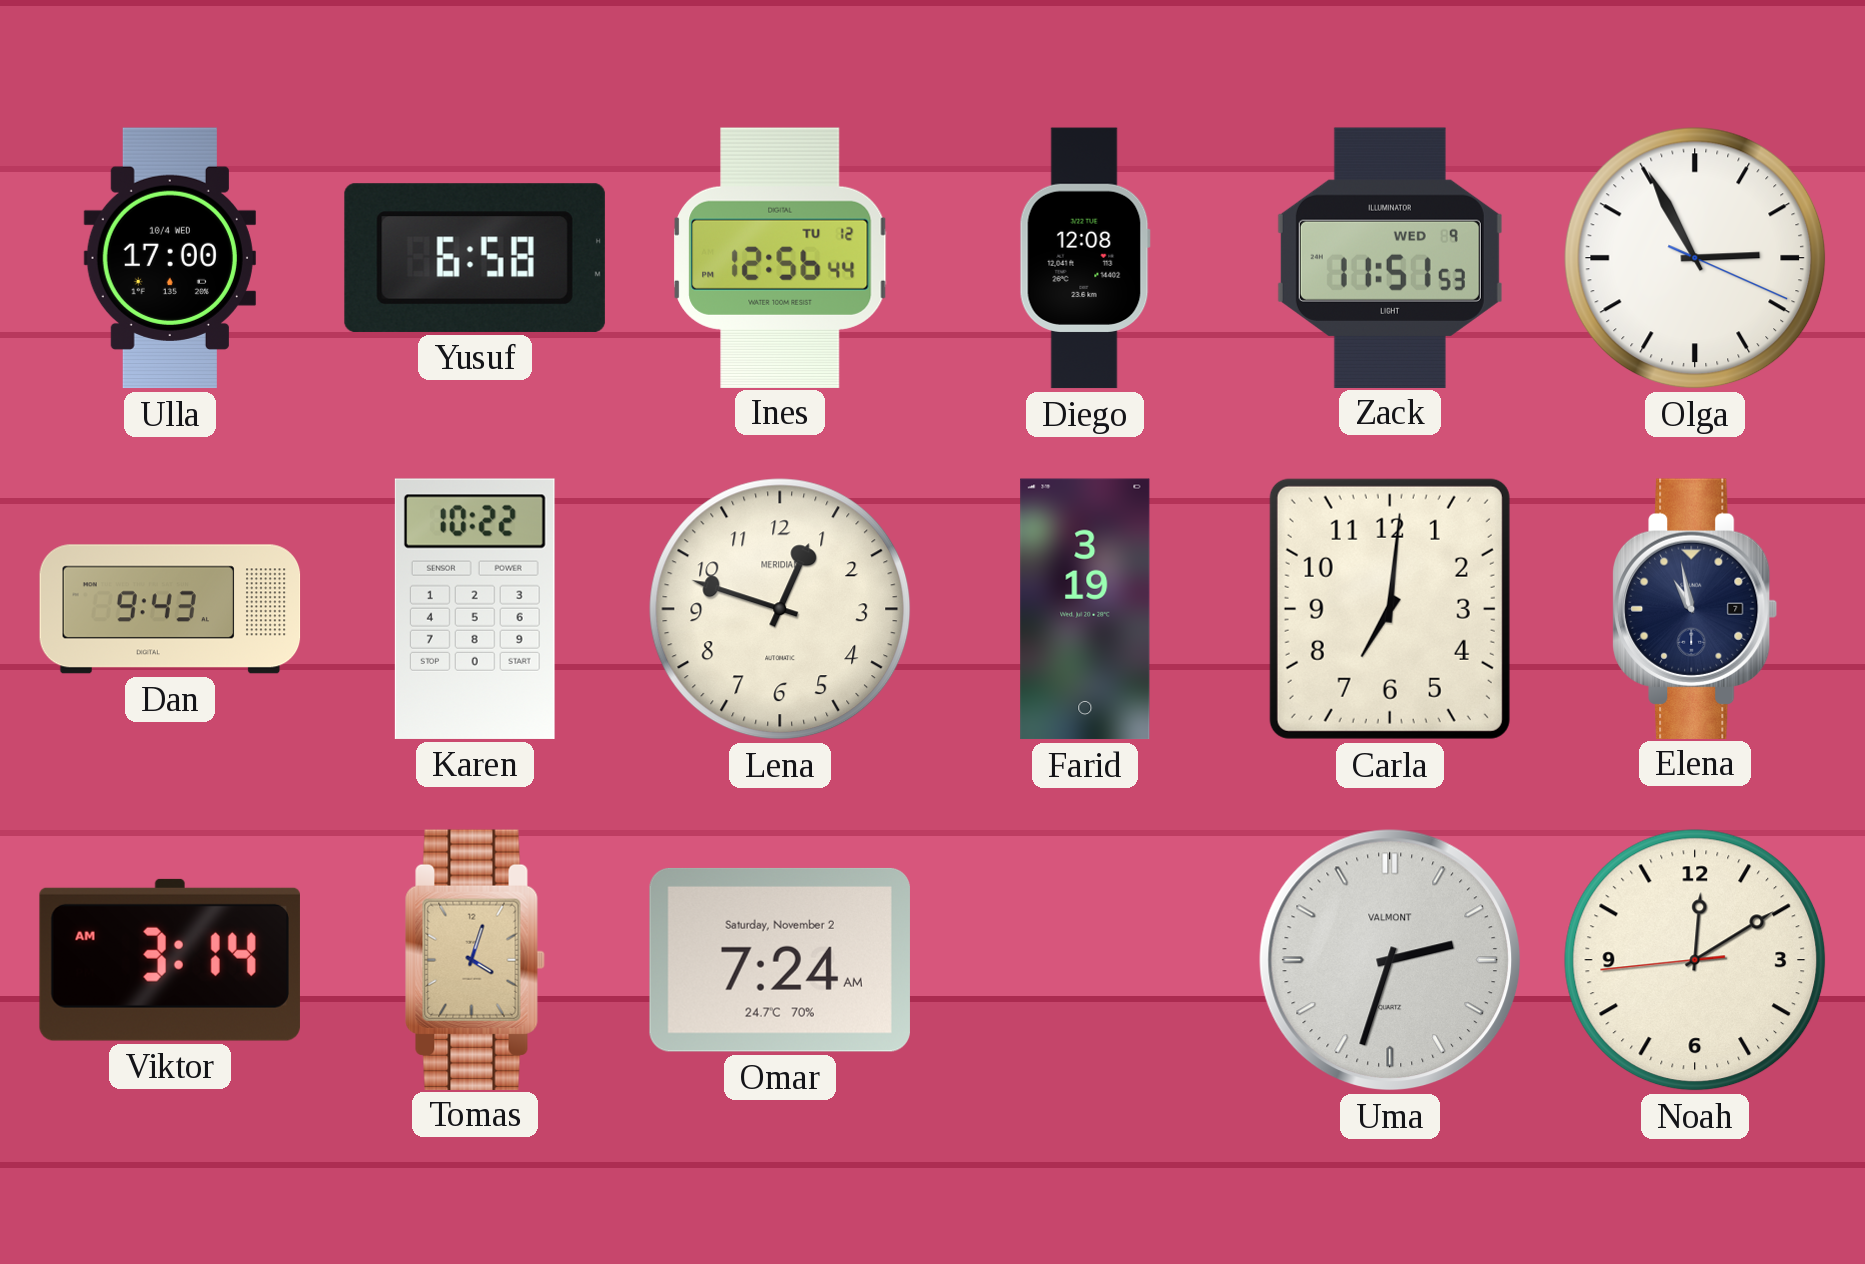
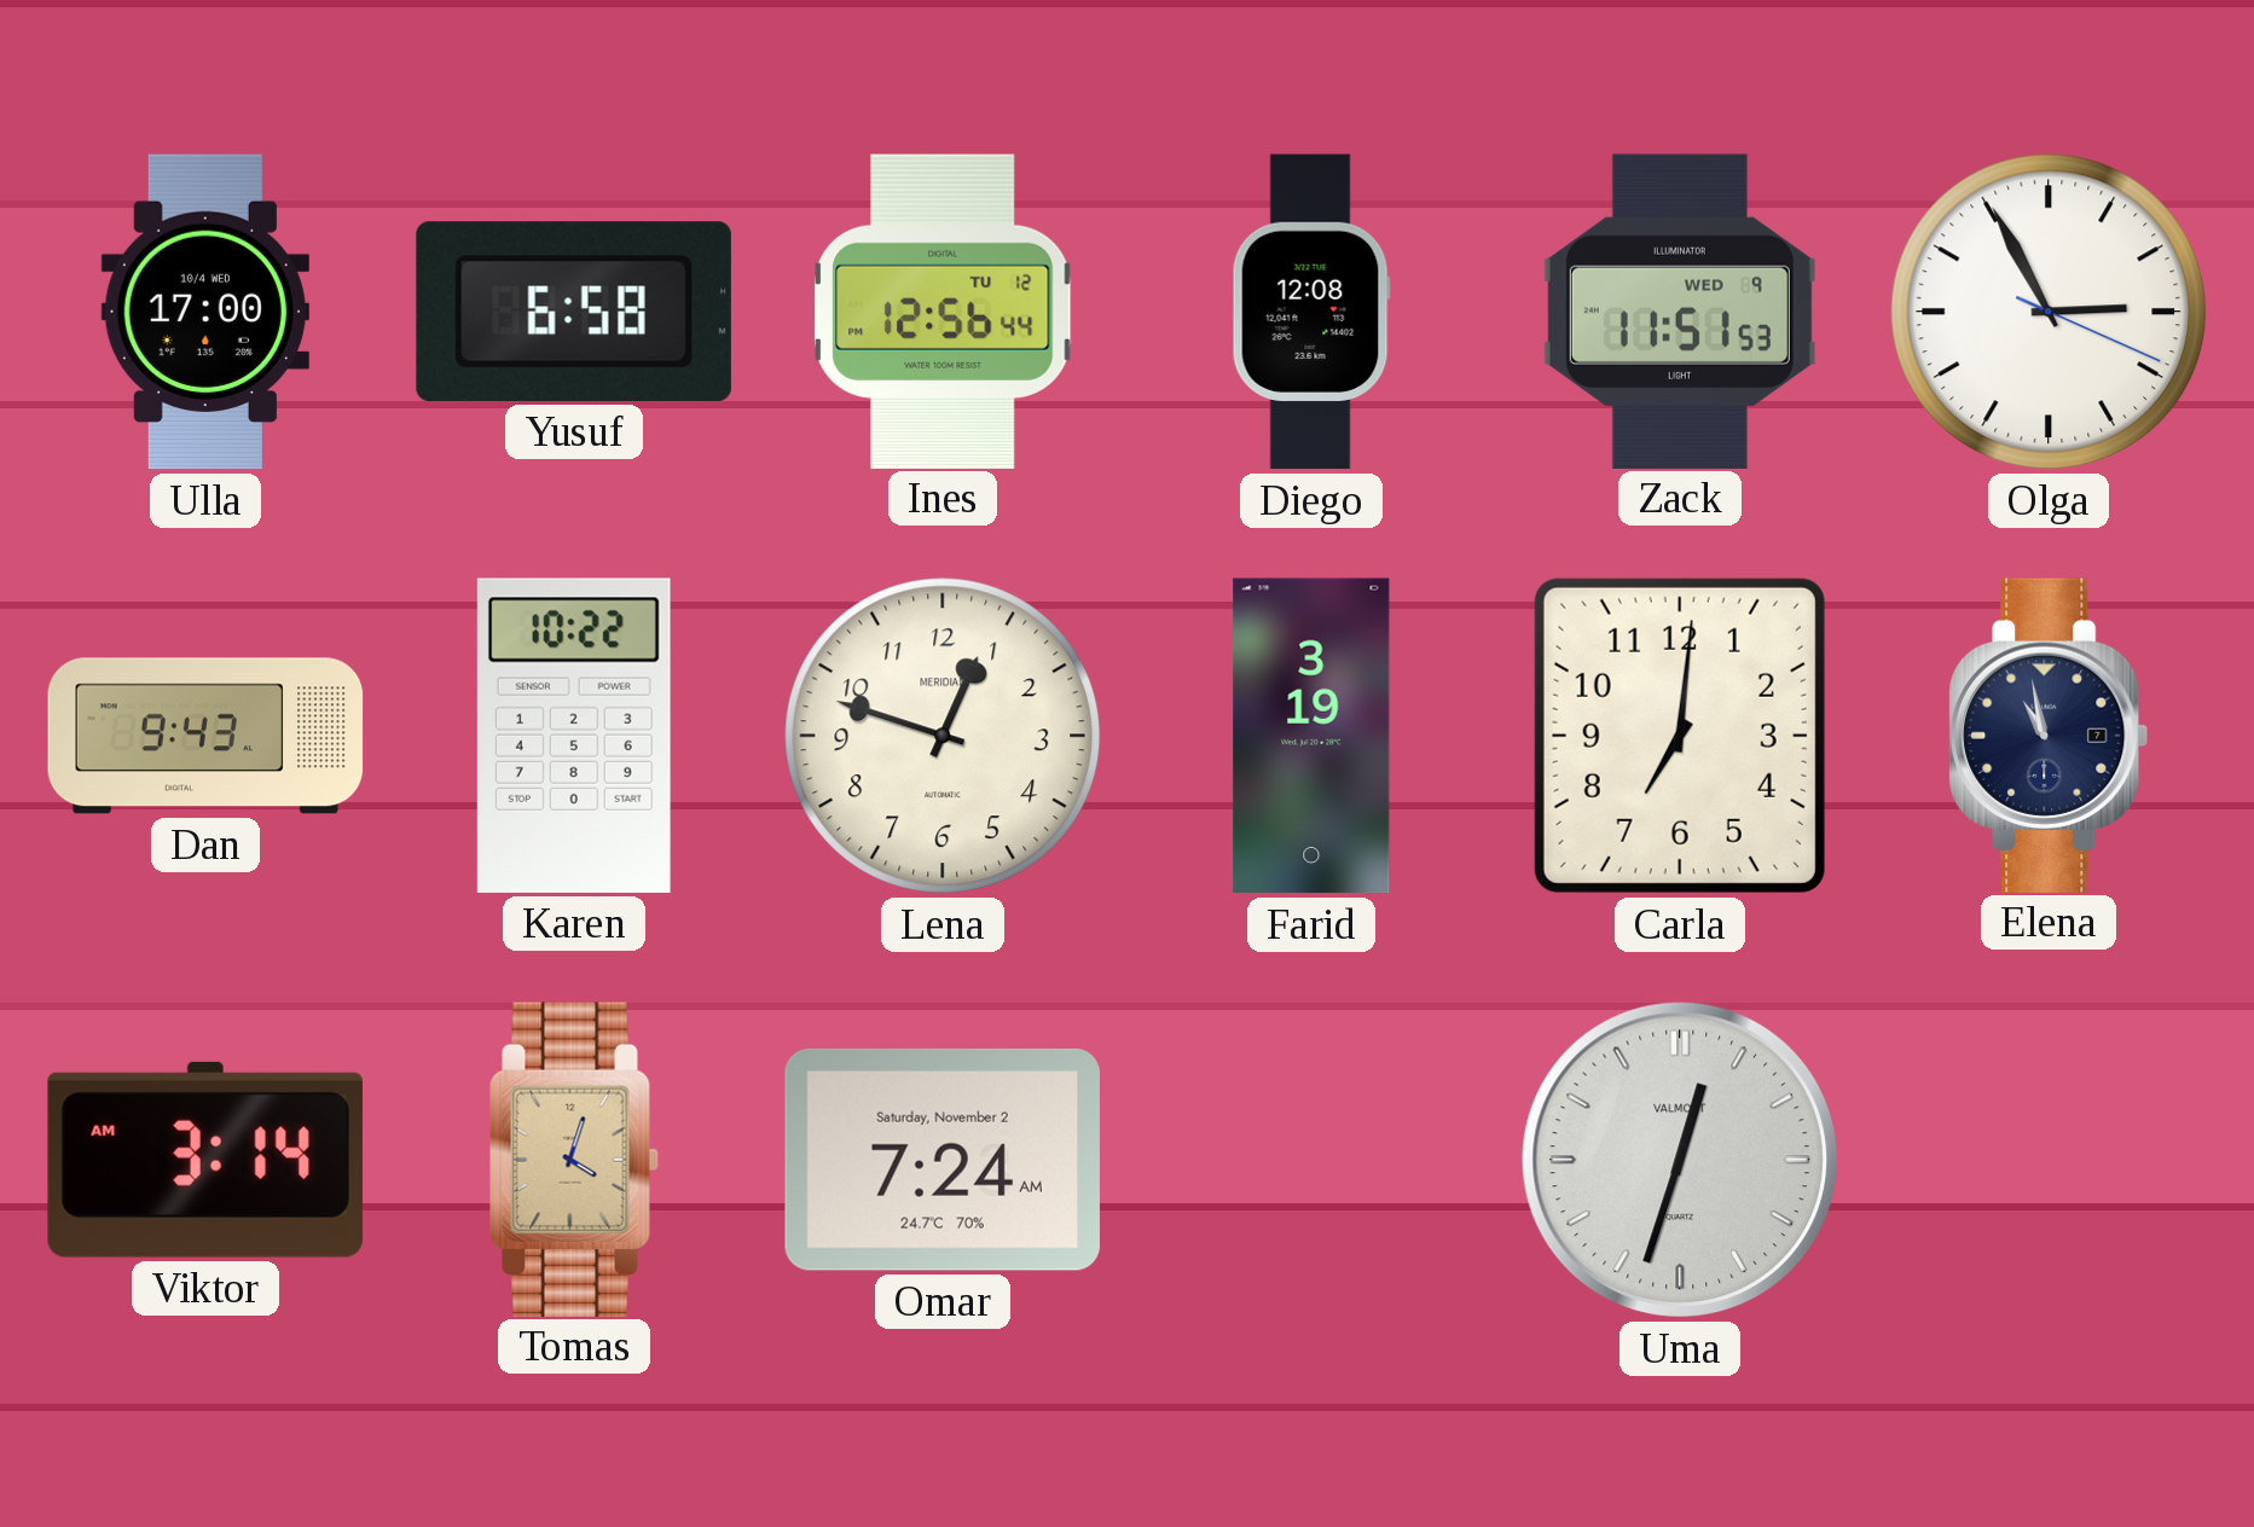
Uma: 2:33 -> 12:33 (1680, 1160)
Noah: 12:09 -> none (1695, 960)
